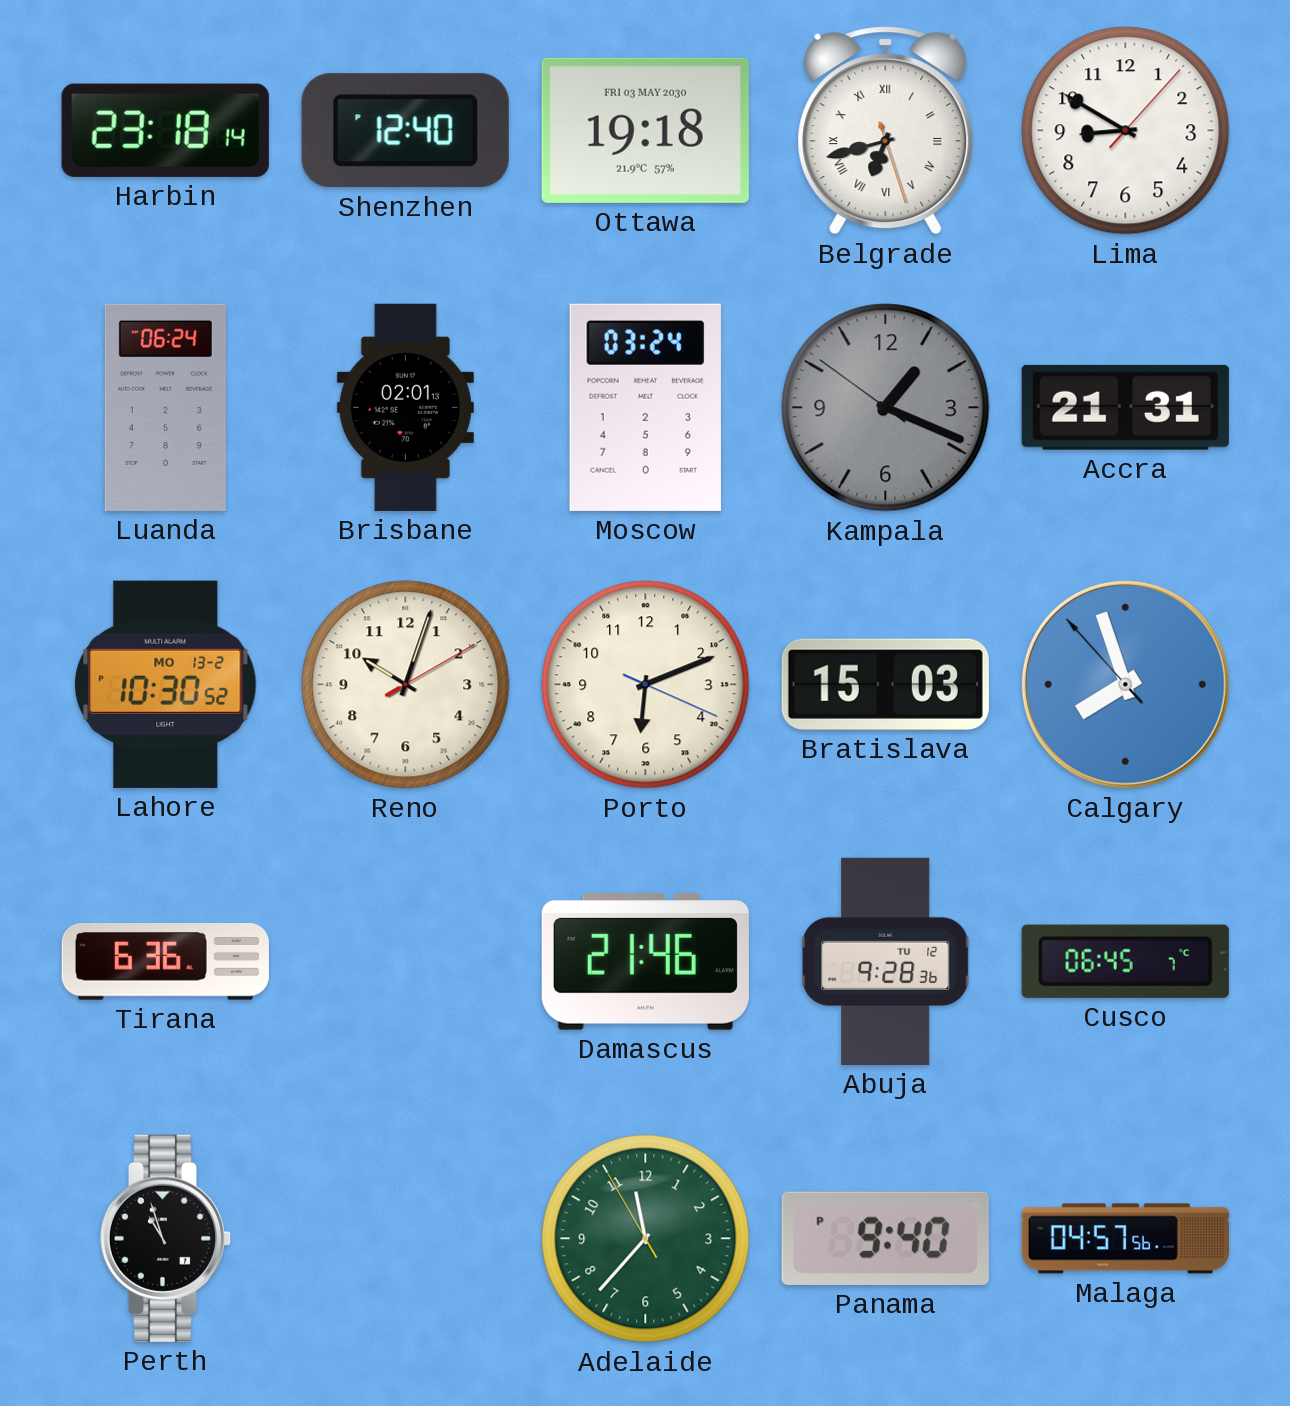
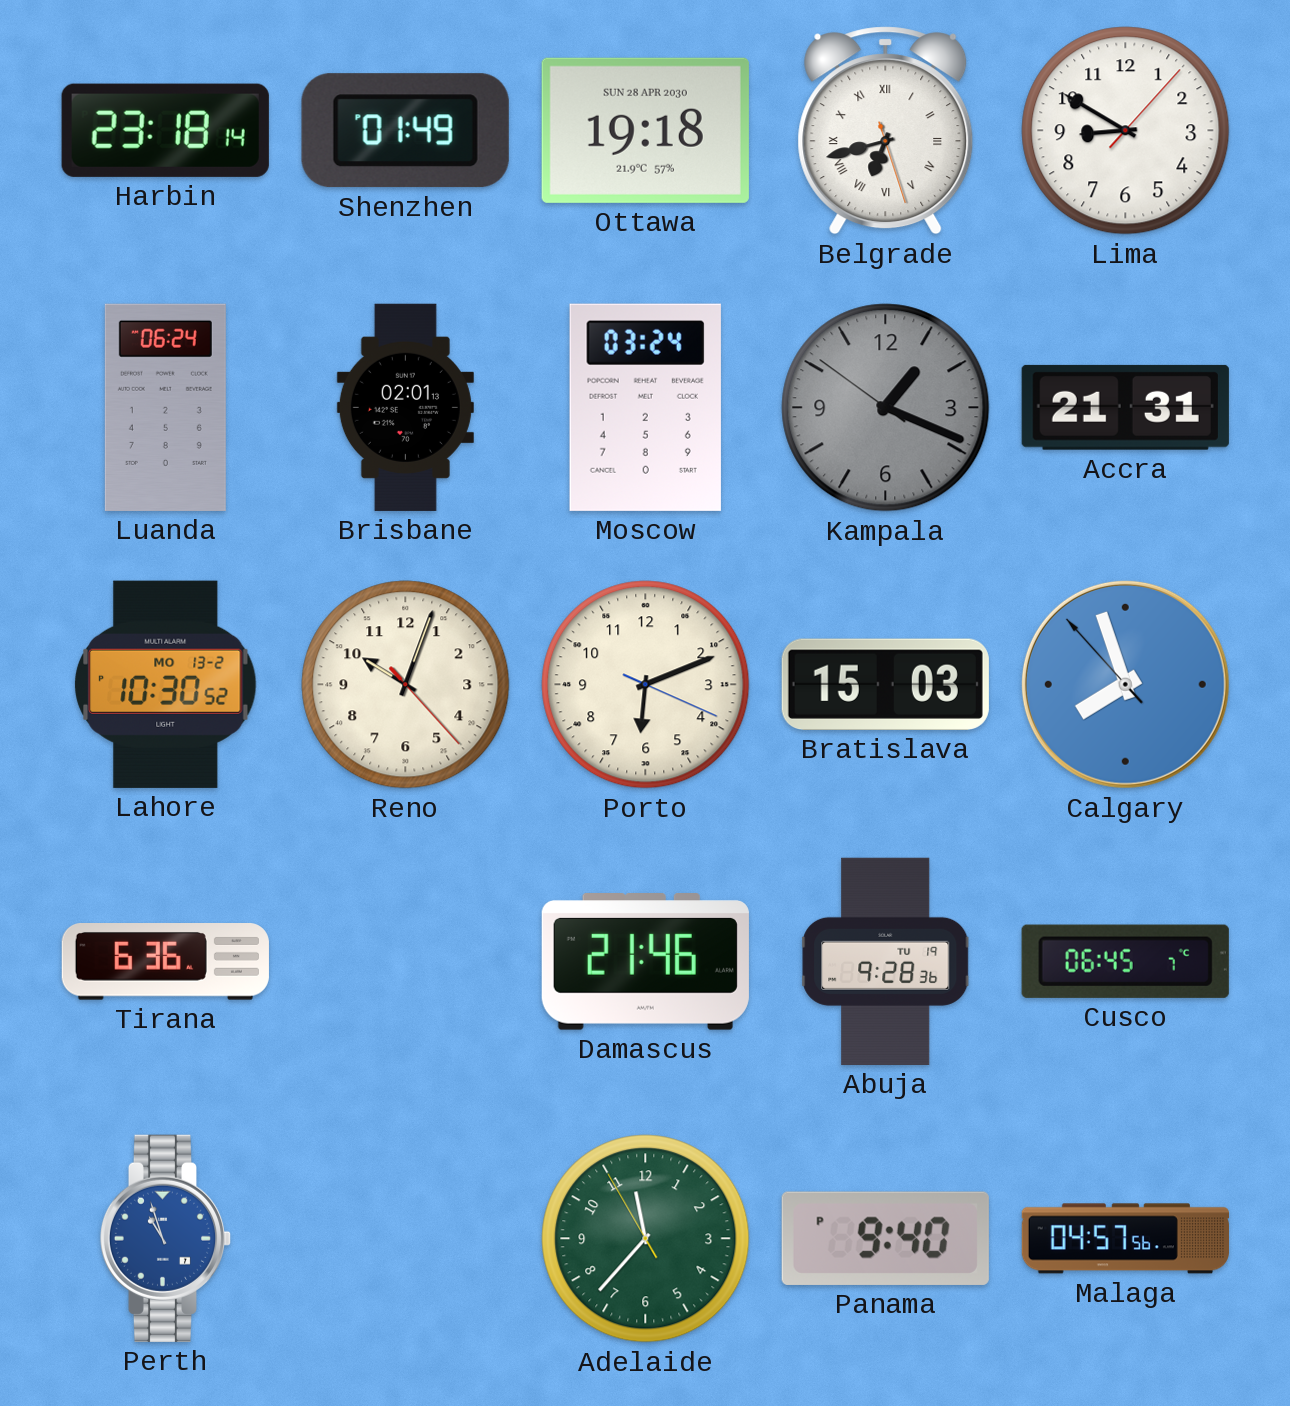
Shenzhen: 12:40 -> 01:49 (405, 131)
Ottawa date: FRI 03 MAY 2030 -> SUN 28 APR 2030 (645, 130)
Reno: 10:03:10 -> 10:03:23 (406, 685)
Abuja date: TU 12 -> TU 19 (886, 961)
Perth dial: black -> blue (166, 1238)
